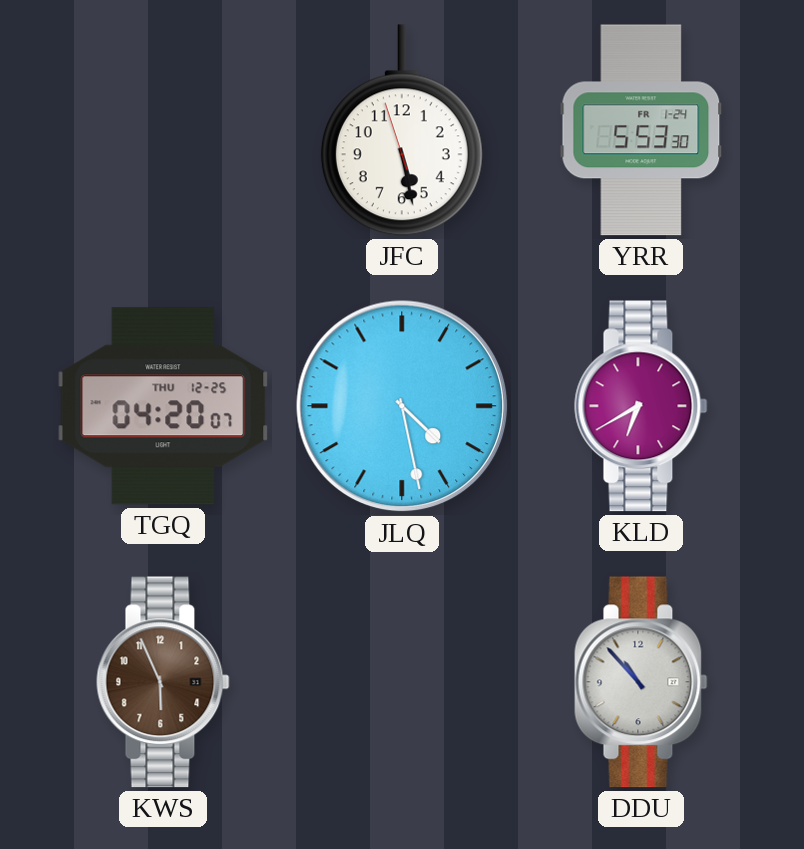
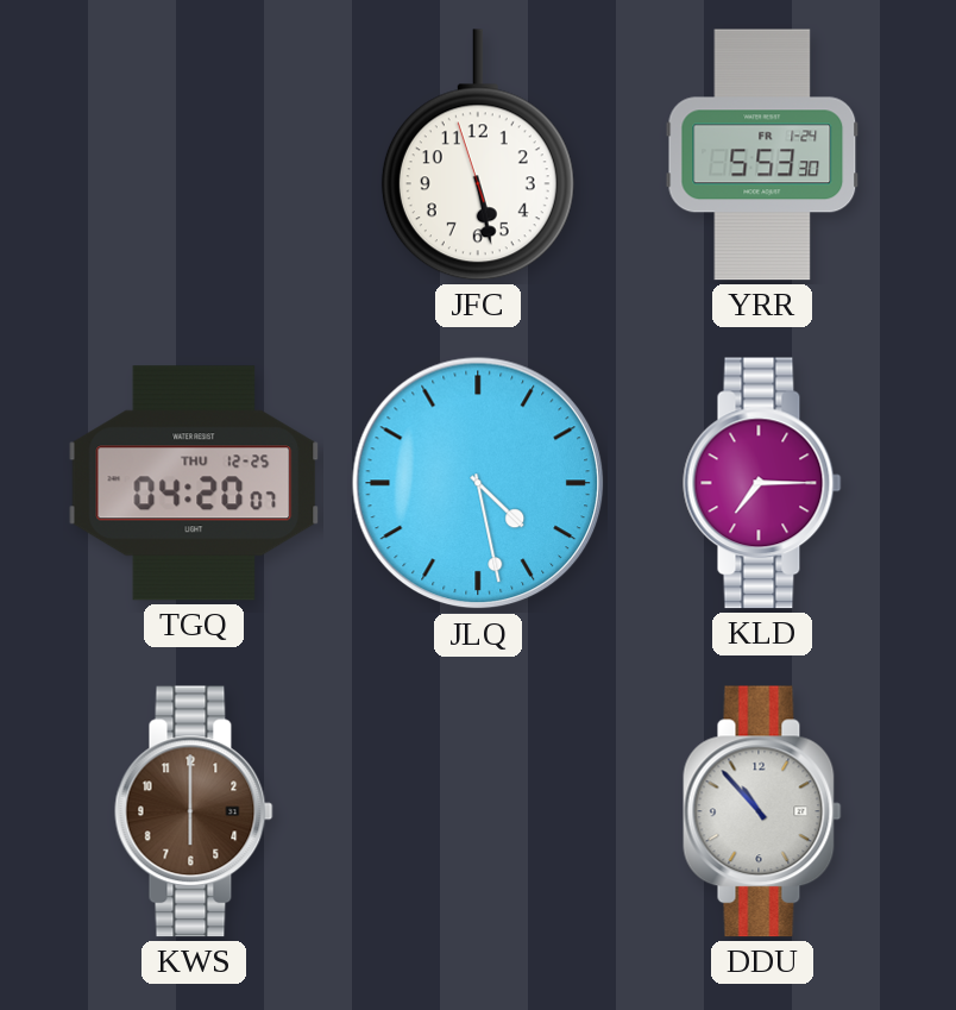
KLD: 6:40 -> 7:15 (762, 483)
KWS: 5:56 -> 6:00 (194, 811)
